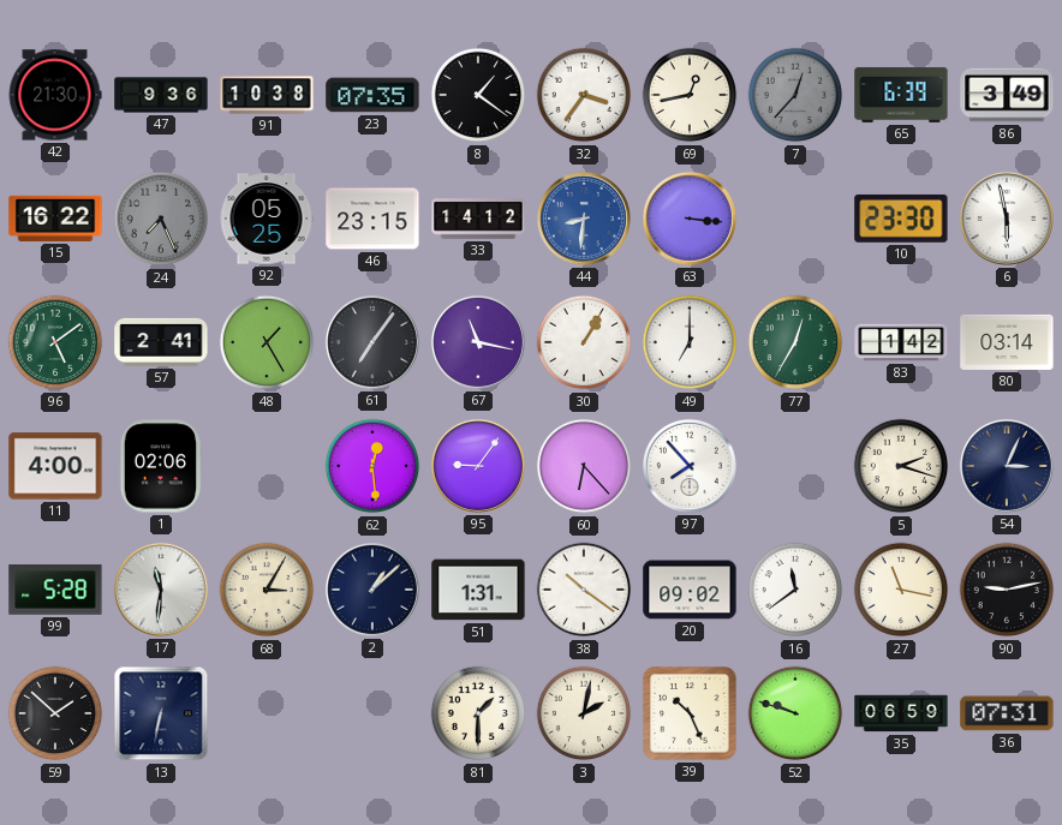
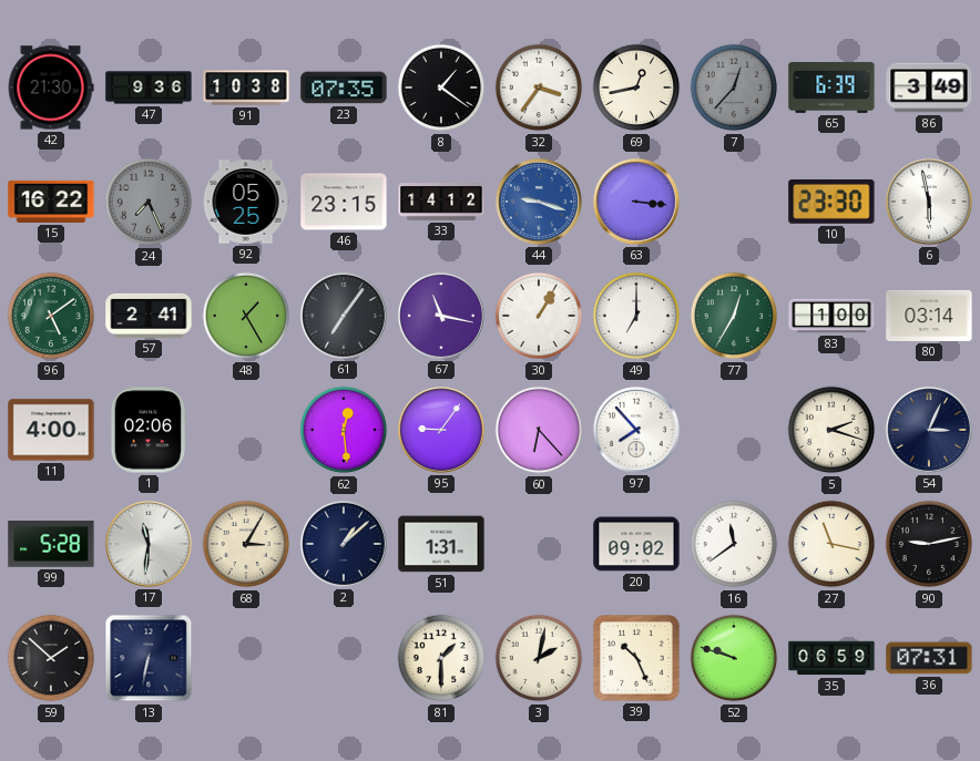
44: 8:31 -> 9:18 (539, 202)
83: 1:42 -> 1:00 (831, 316)
38: 10:21 -> none (584, 590)
